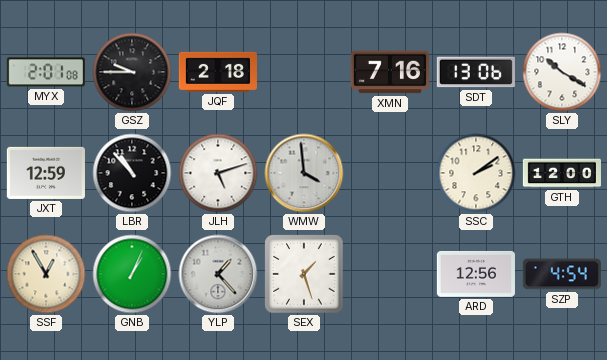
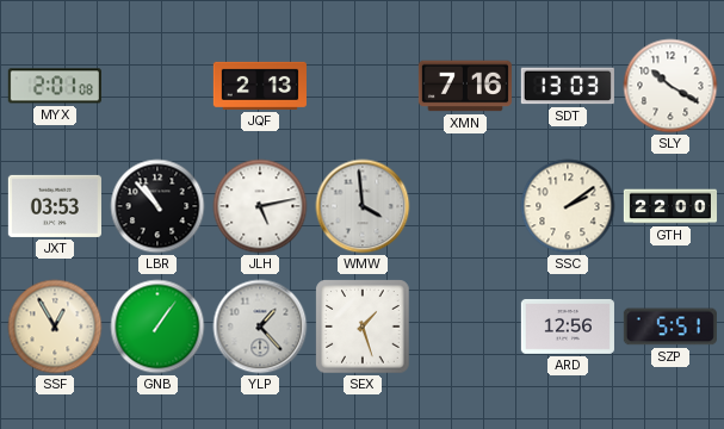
GSZ: 9:45 -> none (132, 72)
JQF: 2:18 -> 2:13 (260, 86)
SDT: 13:06 -> 13:03 (568, 86)
JXT: 12:59 -> 03:53 (55, 206)
JLH: 5:12 -> 5:13 (260, 206)
GTH: 12:00 -> 22:00 (669, 206)
GNB: 1:04 -> 1:06 (157, 327)
SZP: 4:54 -> 5:51 (670, 327)
